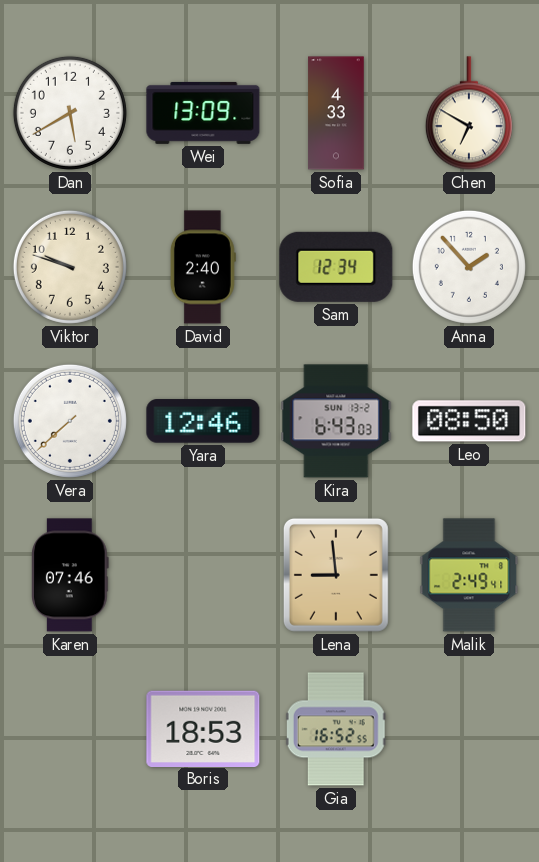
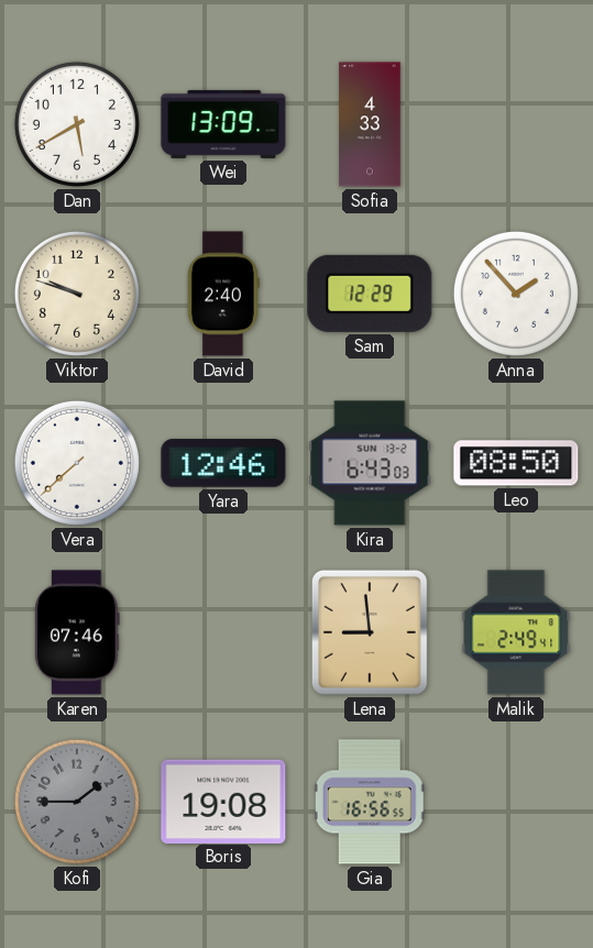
Chen: 6:50 -> none (469, 113)
Sam: 12:34 -> 12:29 (370, 294)
Kofi: none -> 1:45 (77, 802)
Boris: 18:53 -> 19:08 (223, 801)
Gia: 16:52 -> 16:56 (370, 802)
